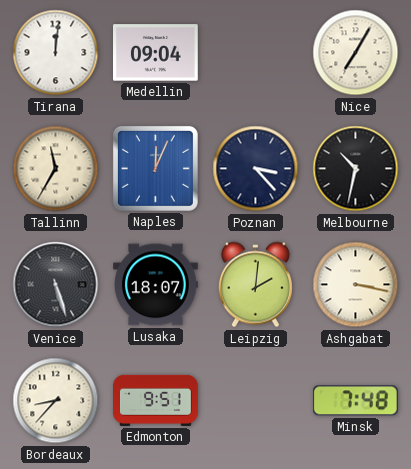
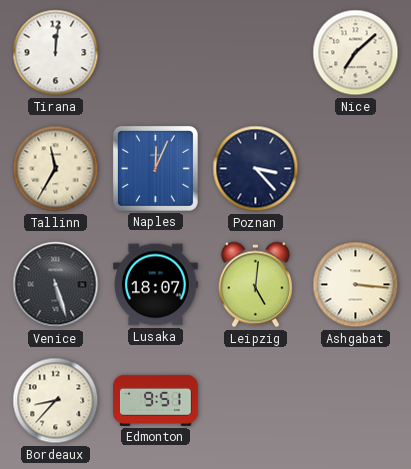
Medellin: 09:04 -> none (156, 53)
Nice: 7:05 -> 7:08 (356, 53)
Melbourne: 10:32 -> none (356, 169)
Leipzig: 2:01 -> 5:01 (255, 285)
Ashgabat: 3:17 -> 3:16 (356, 285)
Minsk: 7:48 -> none (355, 401)
